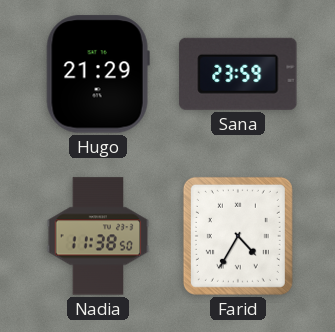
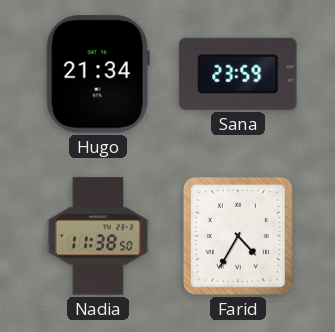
Hugo: 21:29 -> 21:34 (98, 74)
